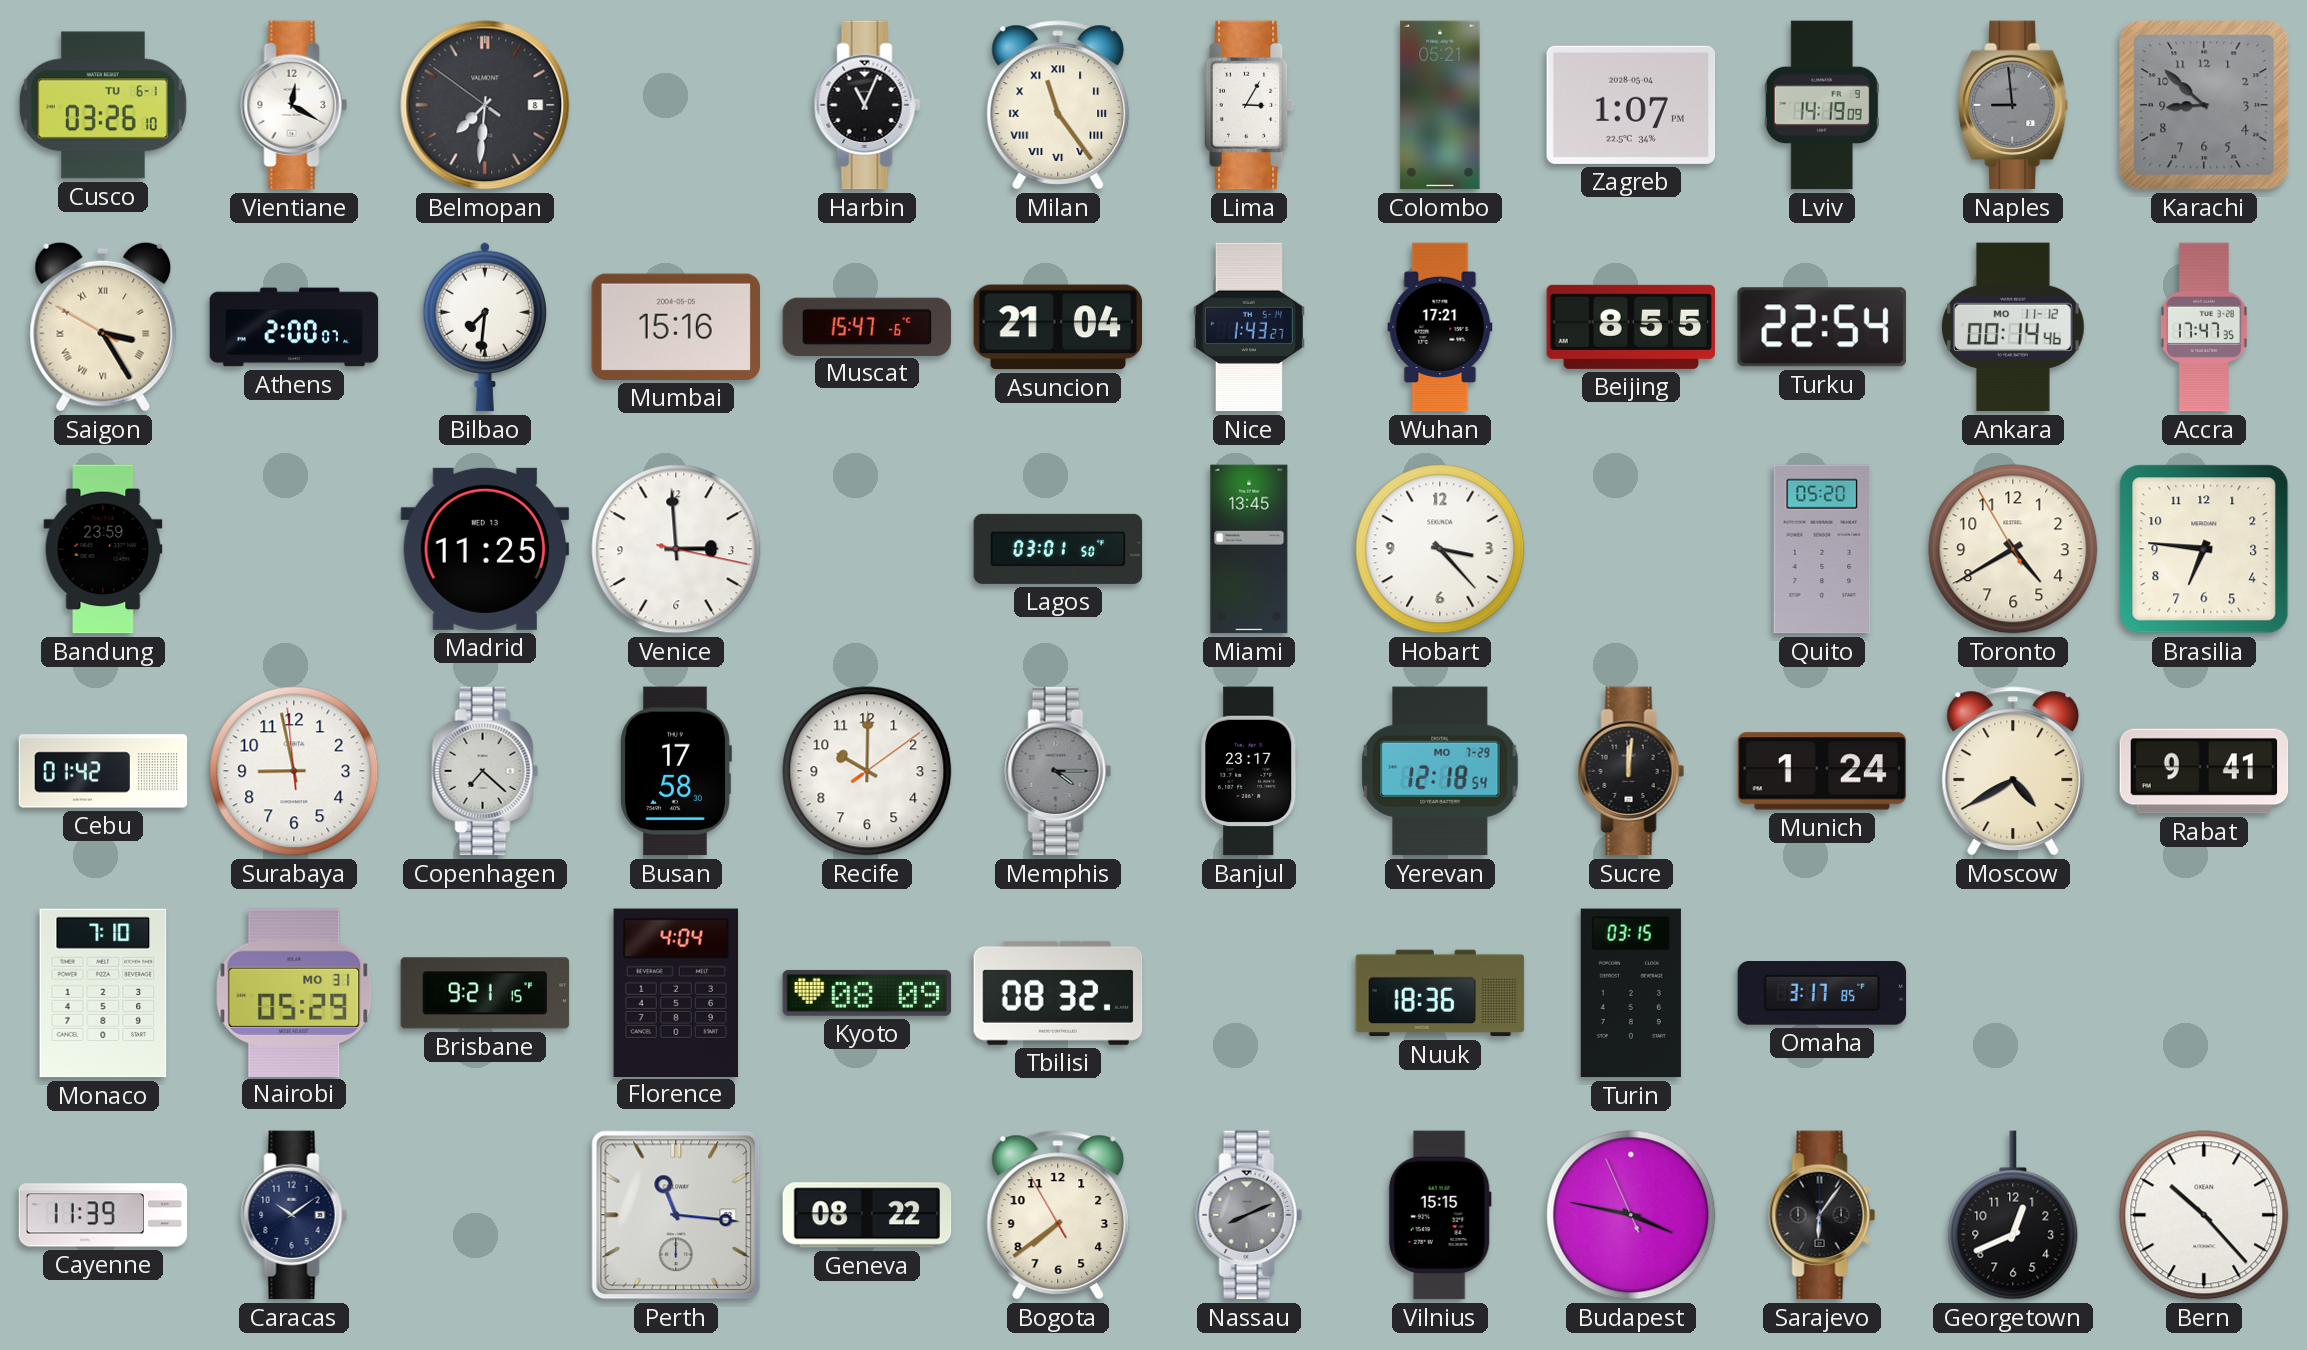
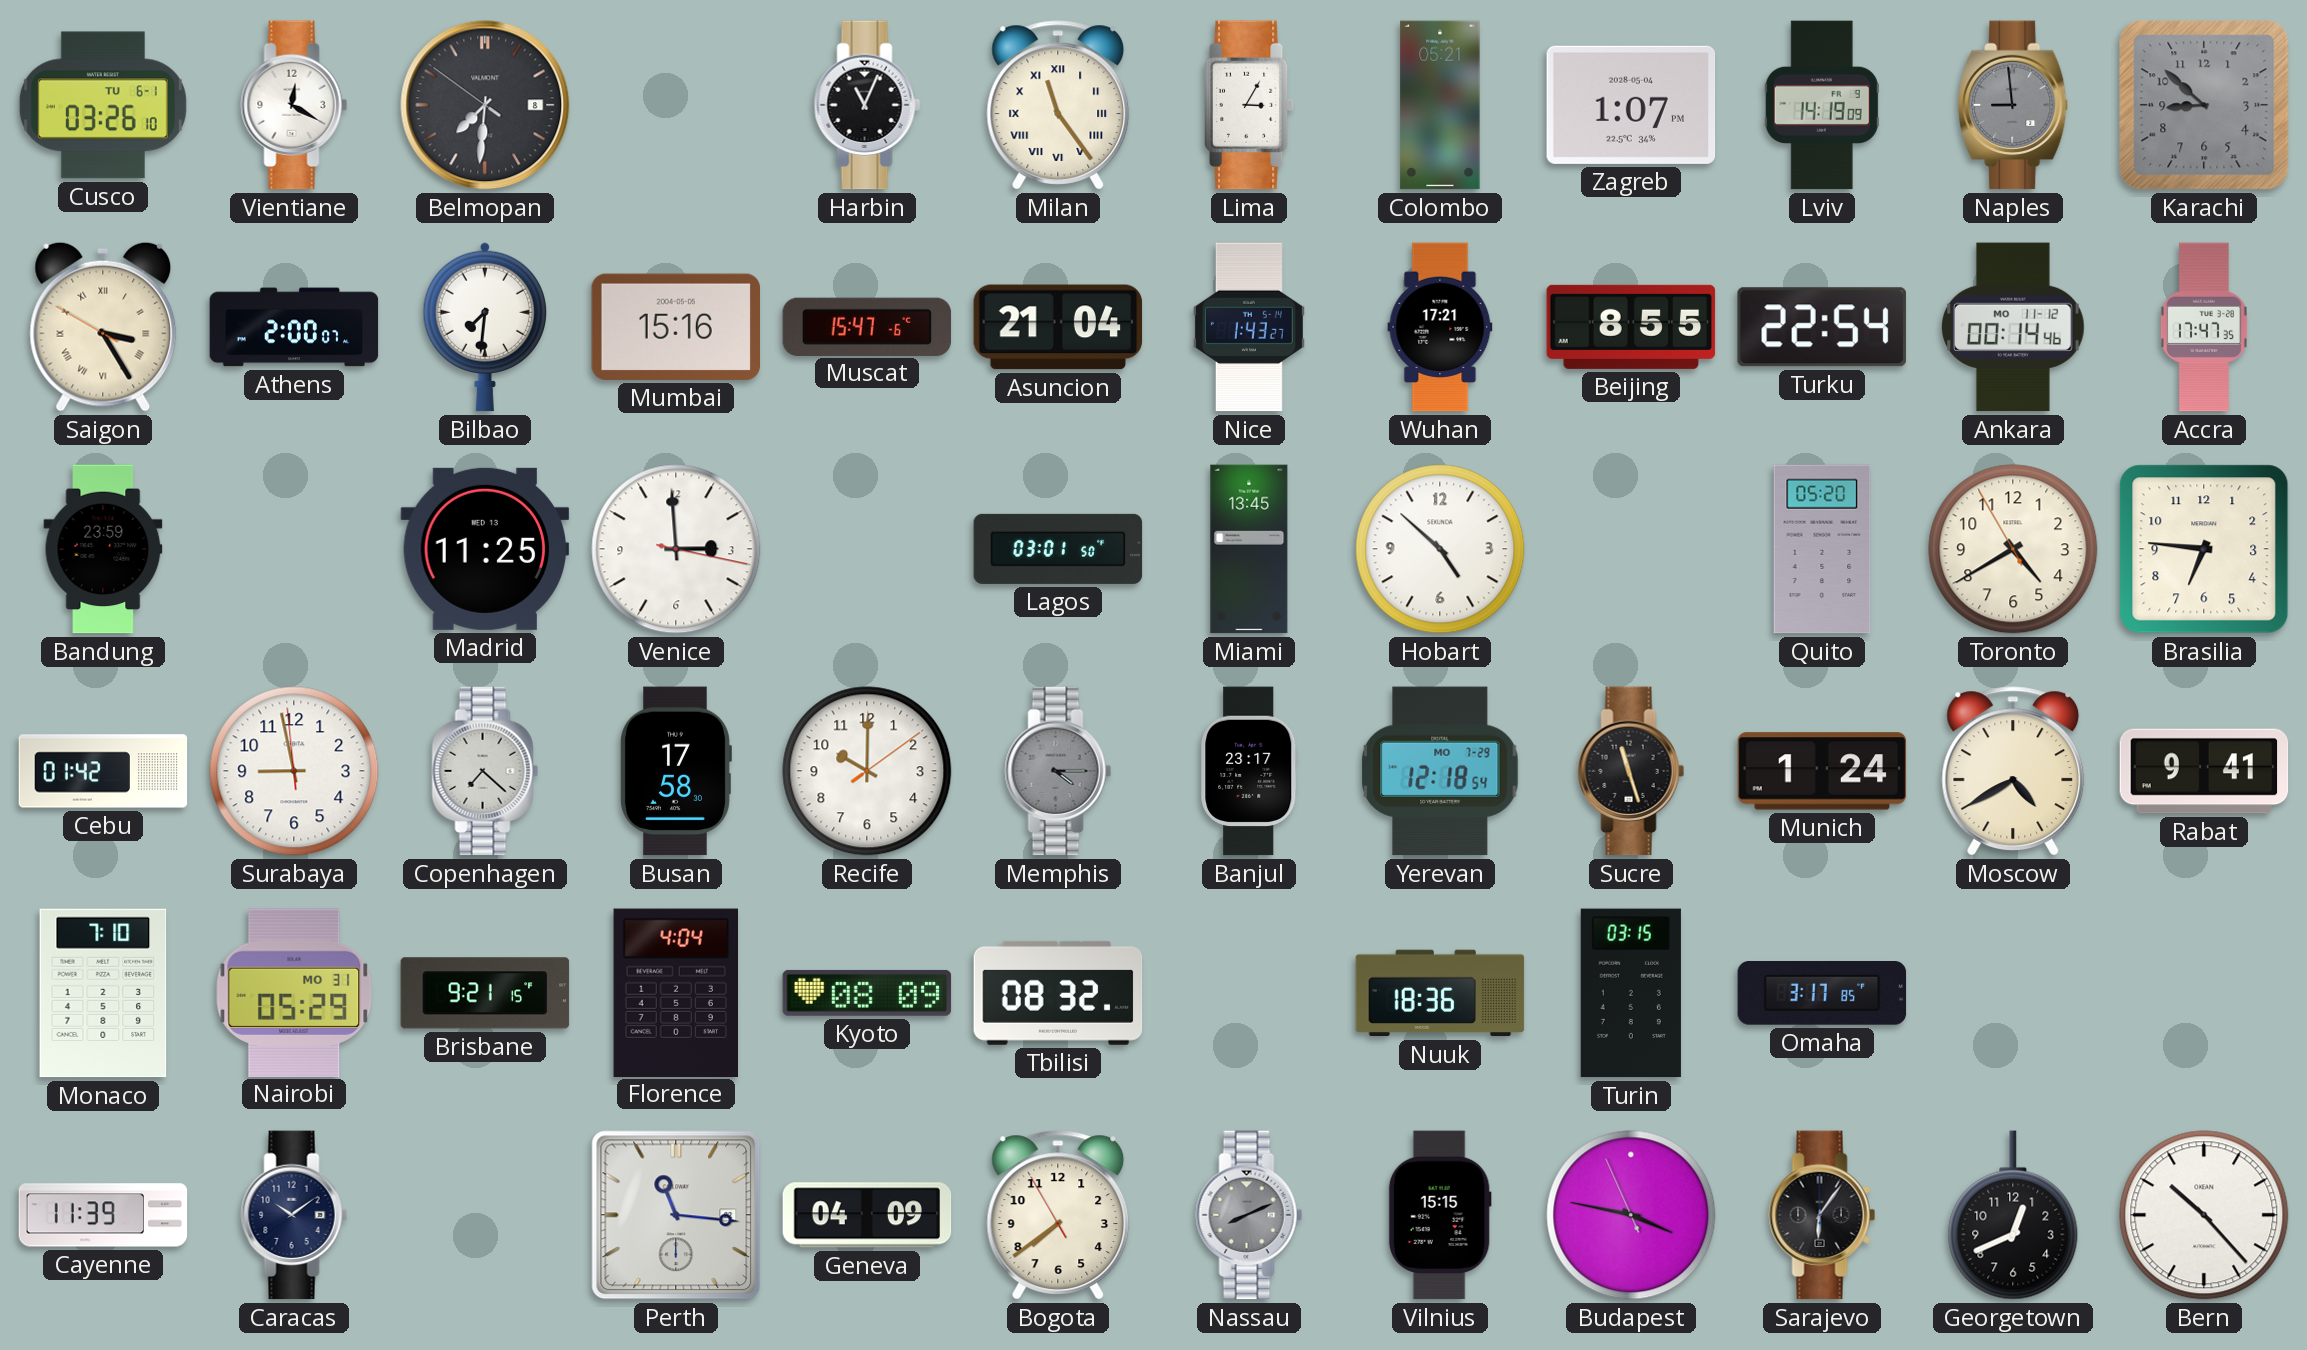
Hobart: 3:23 -> 4:52 (1440, 549)
Sucre: 12:01 -> 11:27 (1631, 771)
Geneva: 08:22 -> 04:09 (867, 1215)
